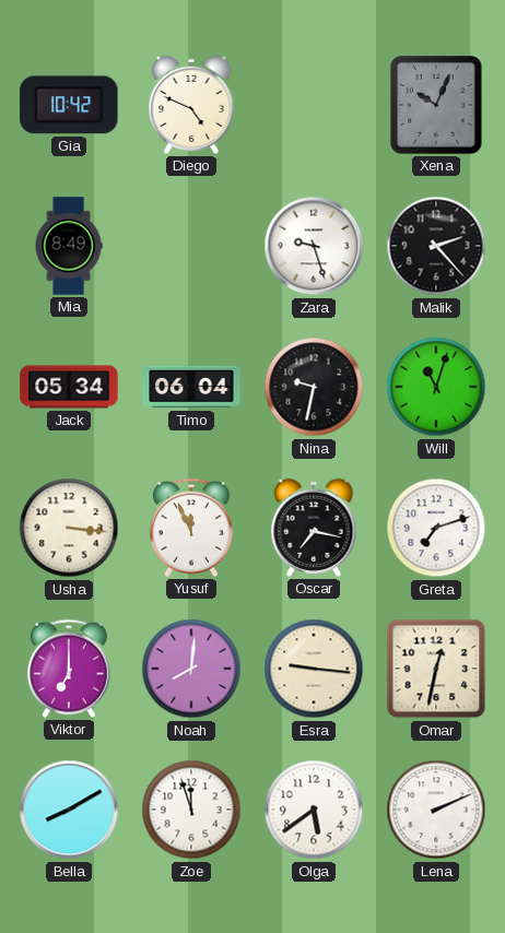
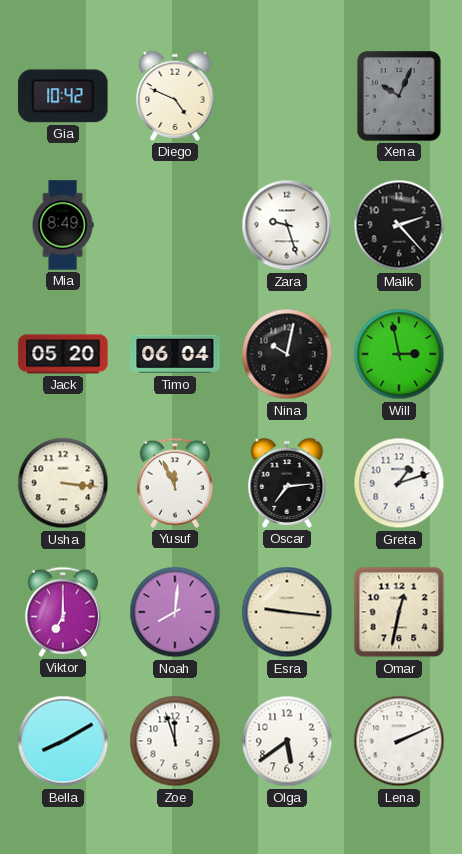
Jack: 05:34 -> 05:20 (63, 354)
Nina: 9:32 -> 10:02 (287, 354)
Will: 11:03 -> 2:58 (399, 354)
Oscar: 7:17 -> 7:14 (287, 483)
Greta: 7:12 -> 1:12 (399, 483)
